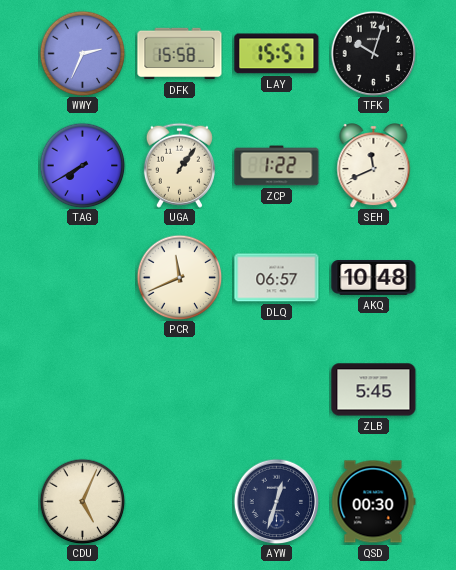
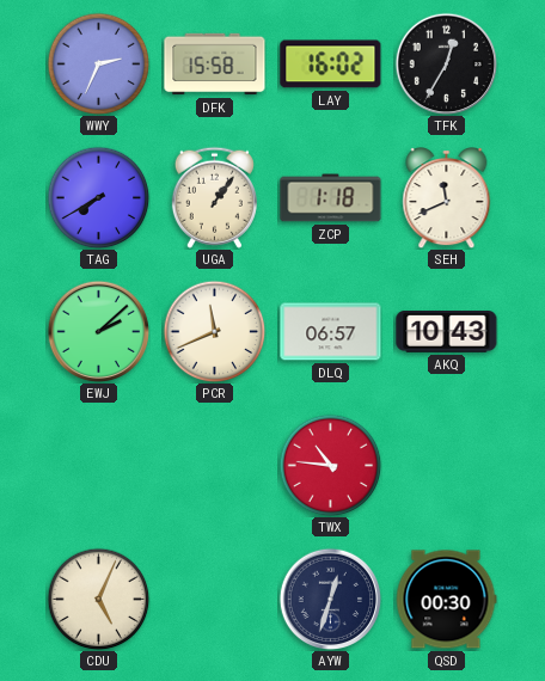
LAY: 15:57 -> 16:02 (331, 65)
TFK: 10:03 -> 12:35 (446, 63)
ZCP: 1:22 -> 1:18 (331, 198)
EWJ: none -> 2:08 (98, 331)
AKQ: 10:48 -> 10:43 (447, 332)
TWX: none -> 10:46 (330, 465)
ZLB: 5:45 -> none (374, 390)
